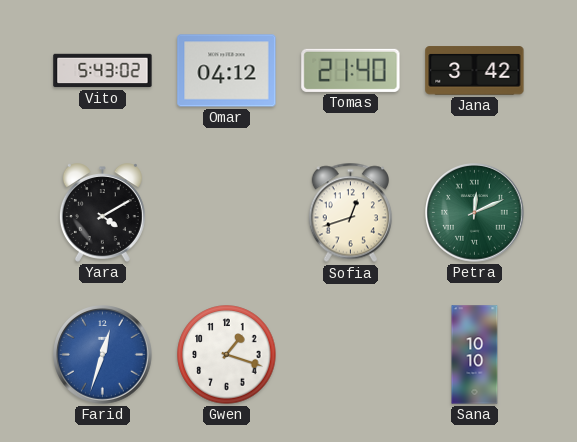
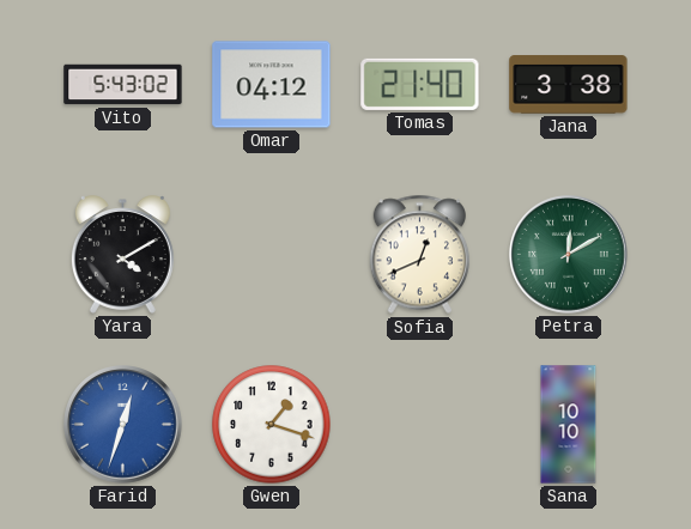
Jana: 3:42 -> 3:38 (569, 85)
Sofia: 12:42 -> 12:41 (419, 255)
Petra: 12:11 -> 12:10 (569, 255)
